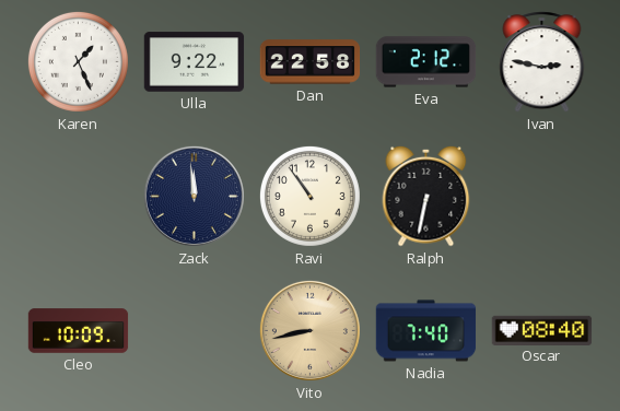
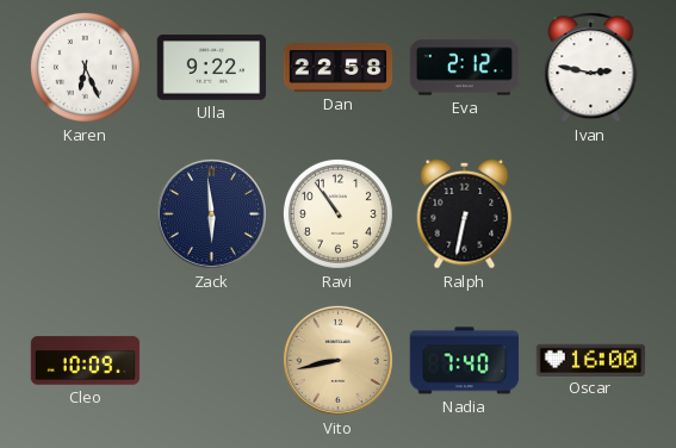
Karen: 1:26 -> 6:26 (85, 67)
Zack: 11:59 -> 5:59 (211, 213)
Oscar: 08:40 -> 16:00 (591, 360)
